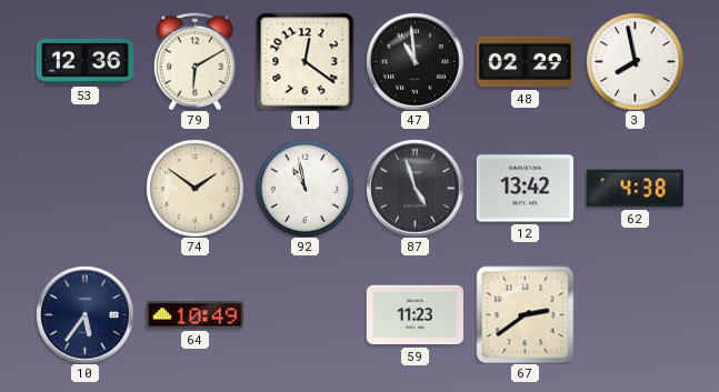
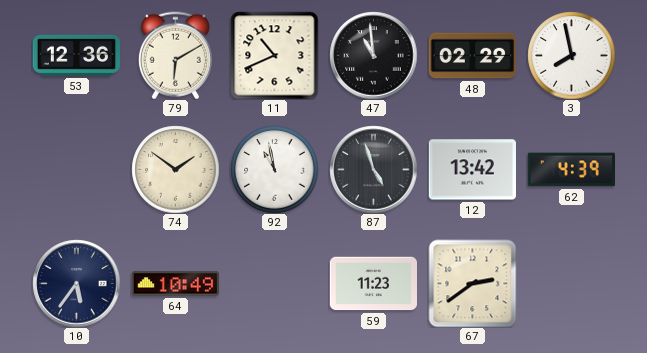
11: 12:21 -> 10:41 (274, 55)
62: 4:38 -> 4:39 (571, 170)
